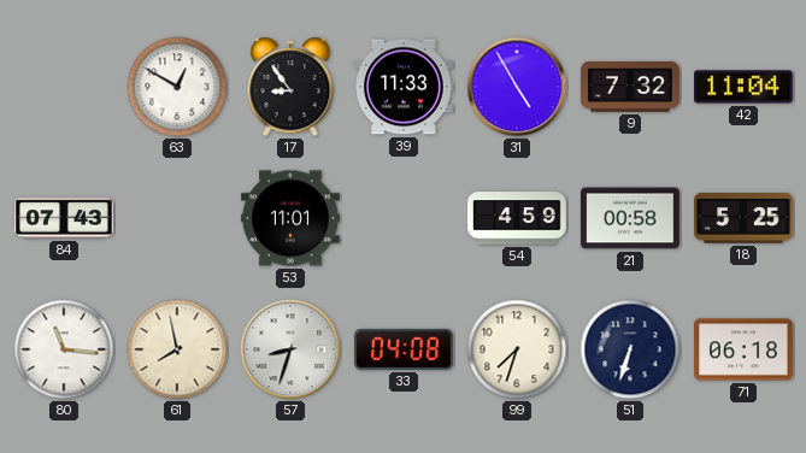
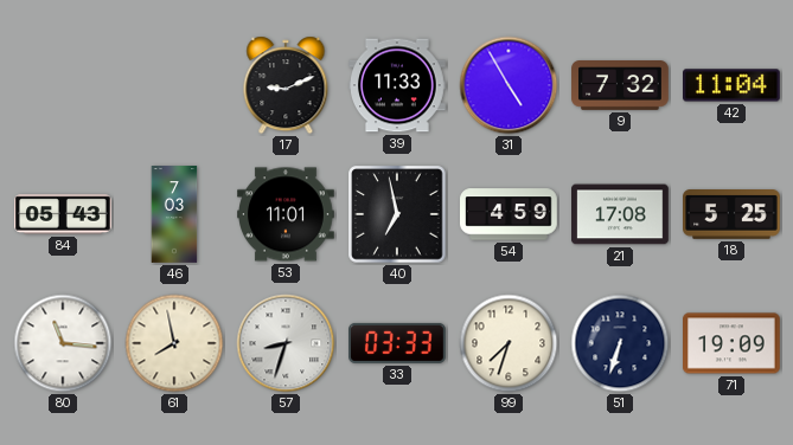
63: 12:50 -> none (177, 87)
17: 8:54 -> 9:11 (286, 85)
84: 07:43 -> 05:43 (64, 214)
46: none -> 7:03 (174, 214)
40: none -> 6:58 (397, 214)
21: 00:58 -> 17:08 (621, 214)
33: 04:08 -> 03:33 (398, 343)
71: 06:18 -> 19:09 (733, 343)
